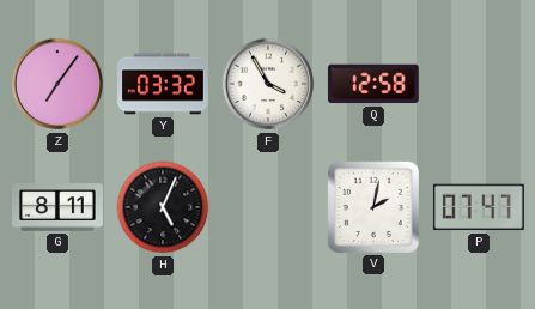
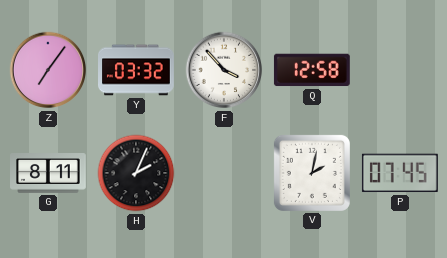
F: 3:55 -> 3:53 (224, 70)
H: 5:04 -> 2:04 (136, 173)
P: 07:47 -> 07:45 (400, 173)
